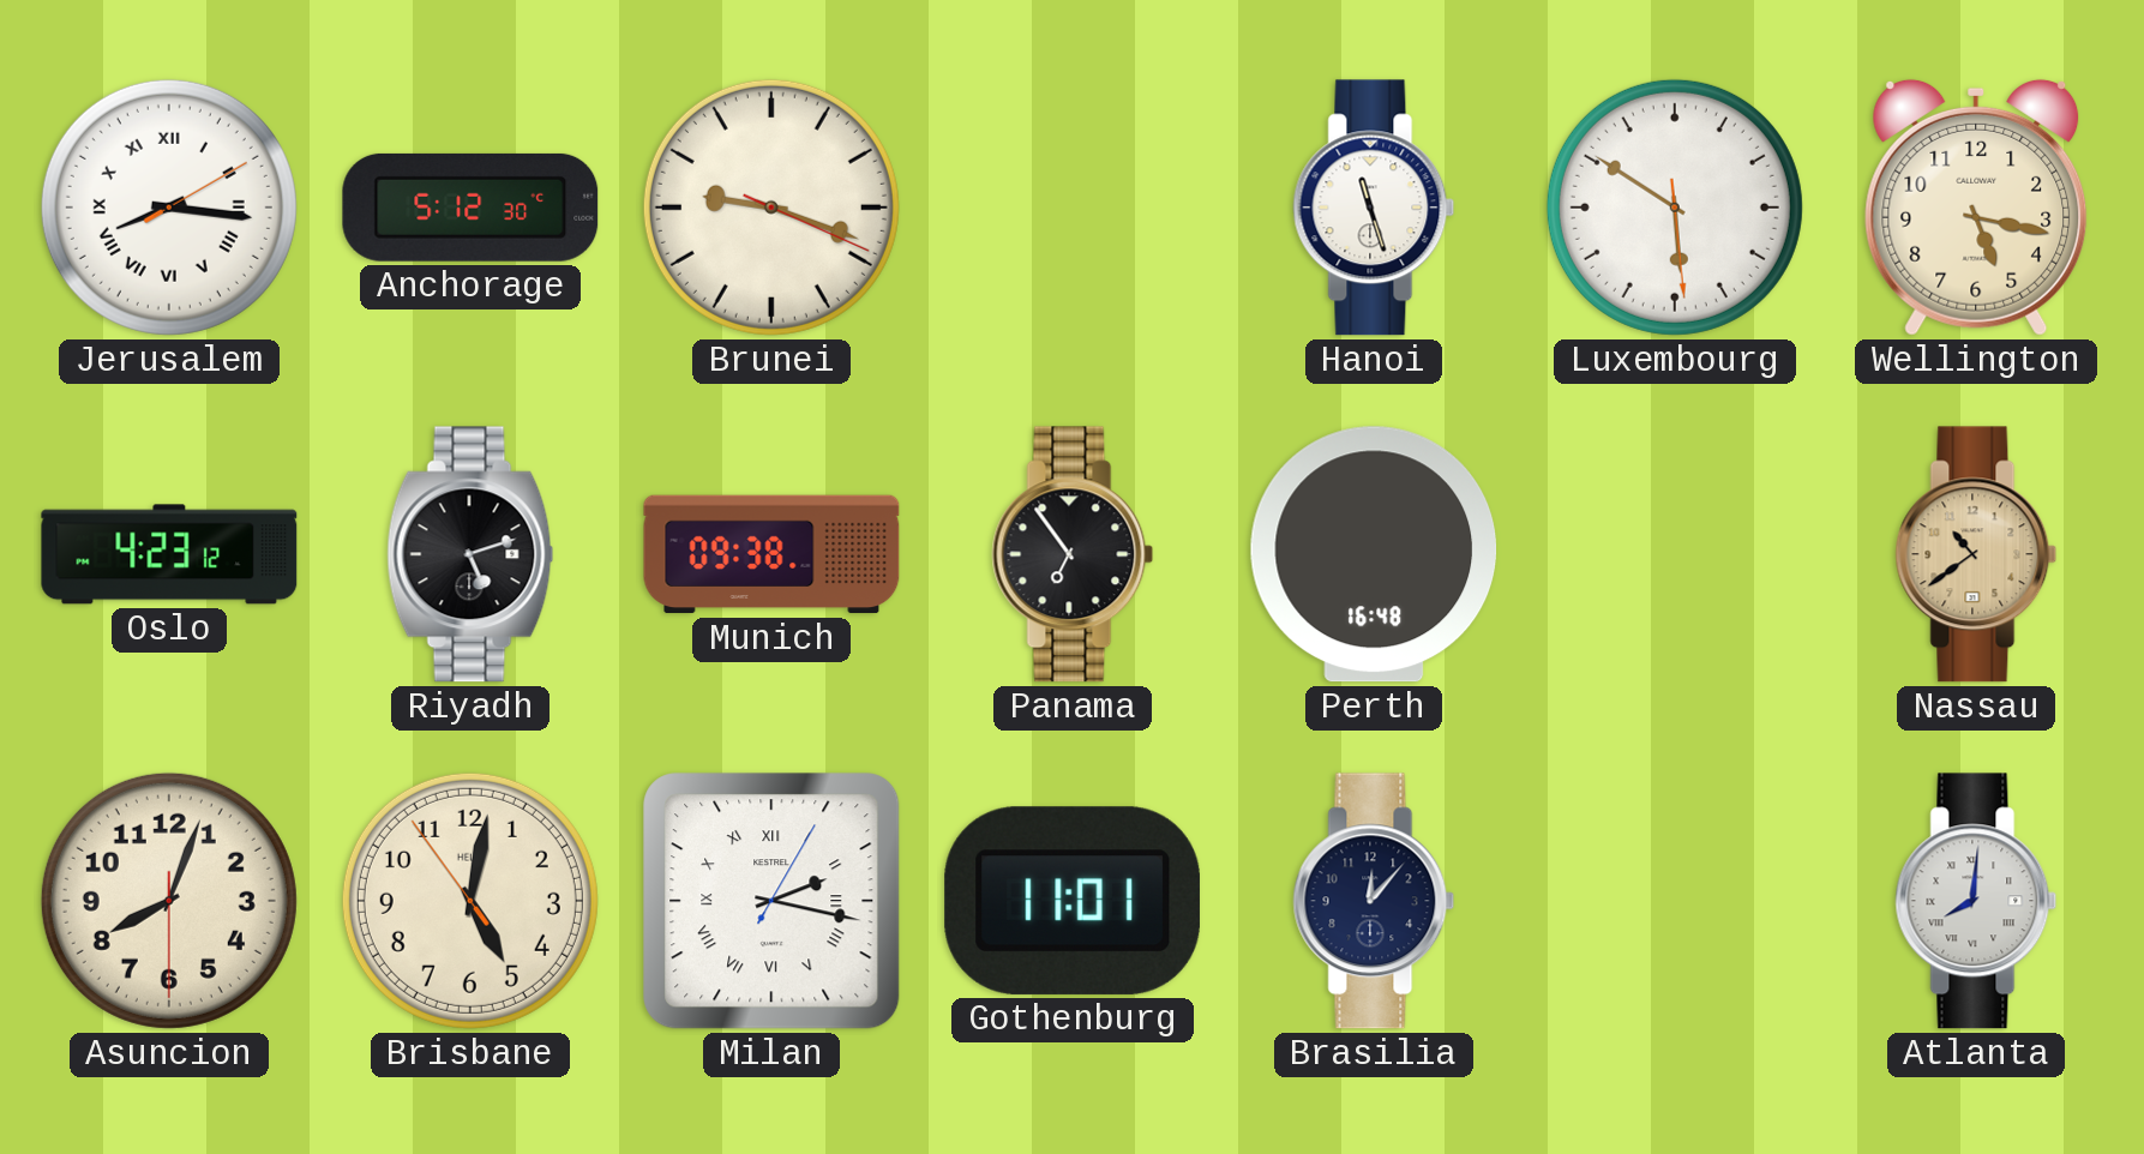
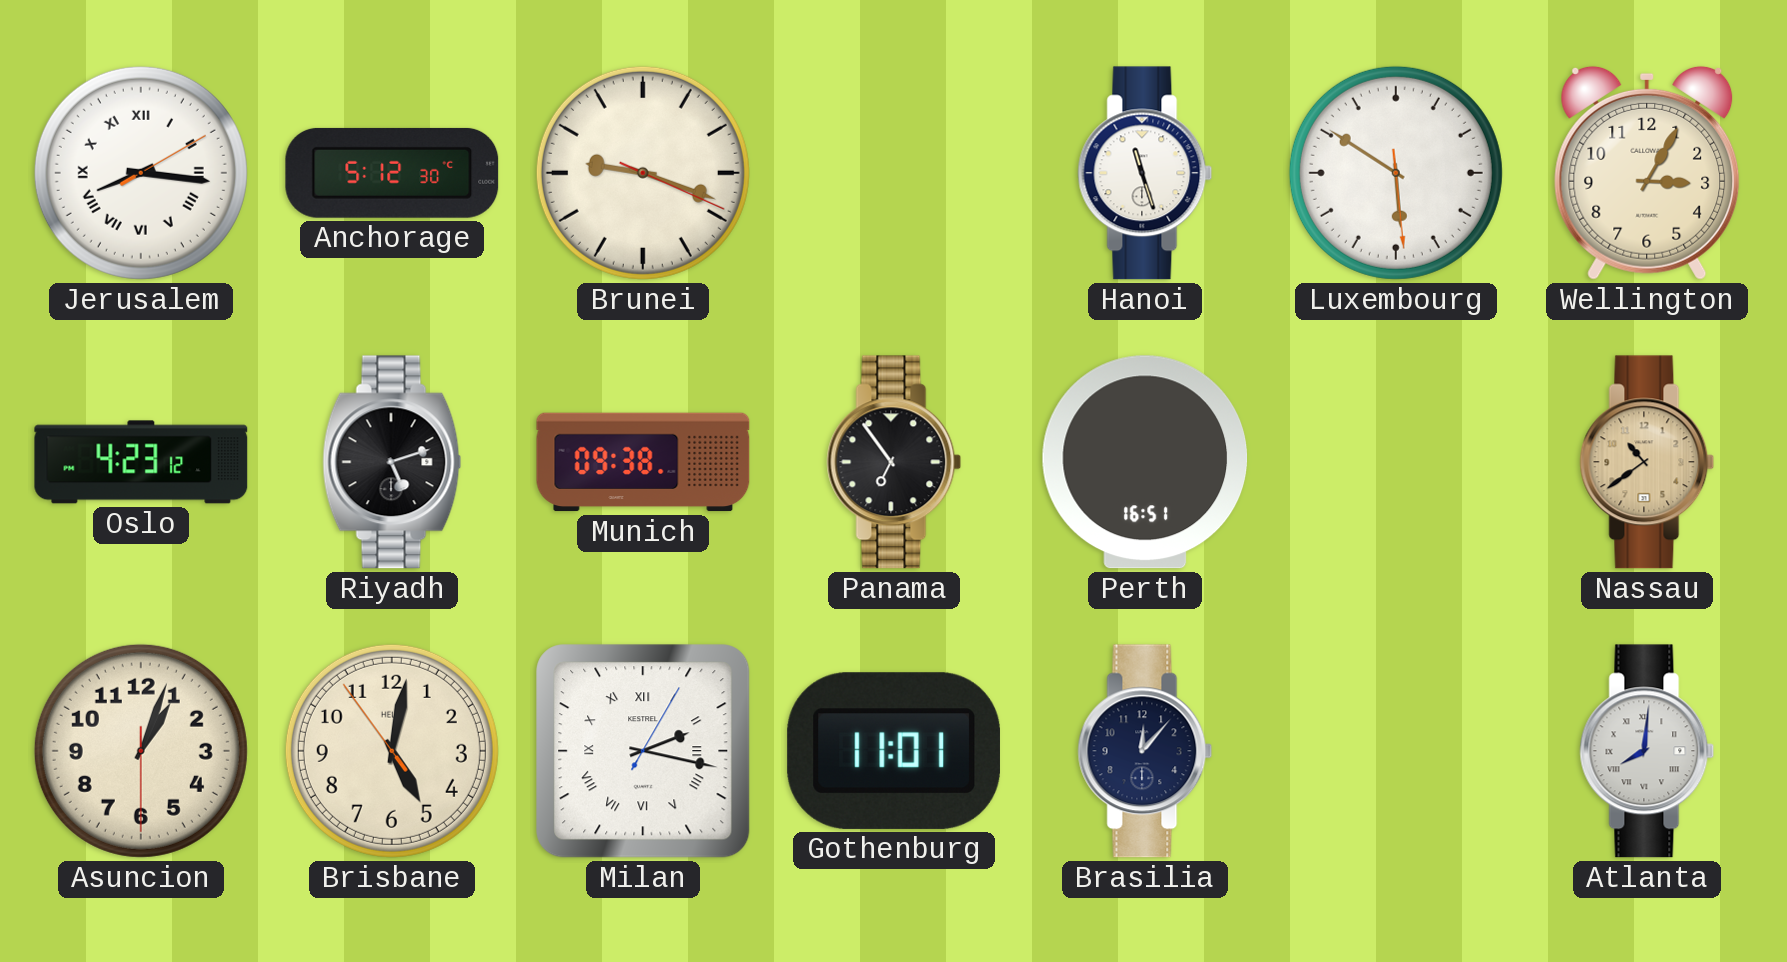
Wellington: 5:17 -> 3:05 (1647, 173)
Perth: 16:48 -> 16:51 (1145, 462)
Asuncion: 8:03 -> 1:03 (141, 751)
